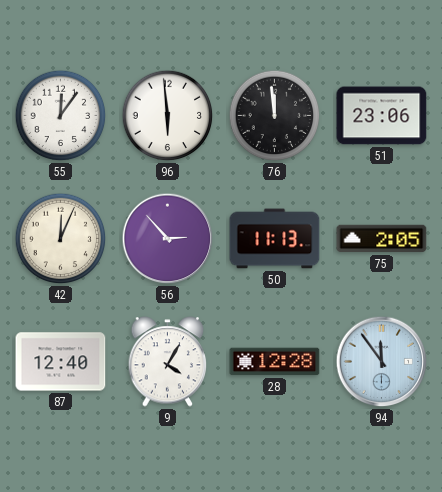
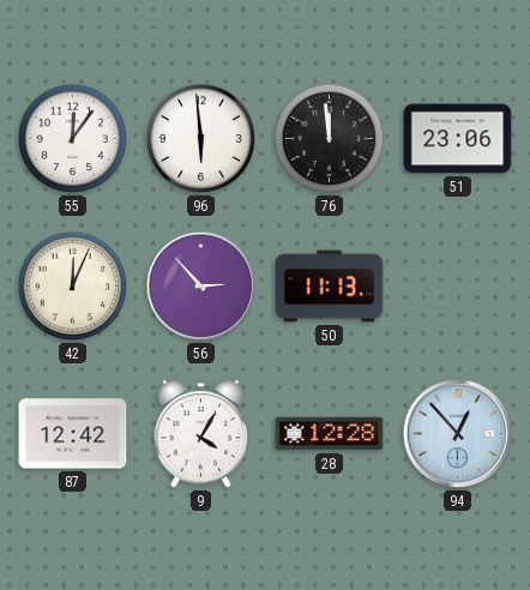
75: 2:05 -> none (382, 239)
87: 12:40 -> 12:42 (73, 434)
94: 11:54 -> 12:53 (458, 434)
